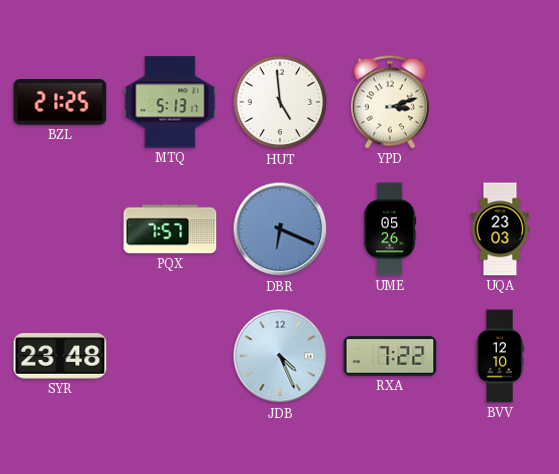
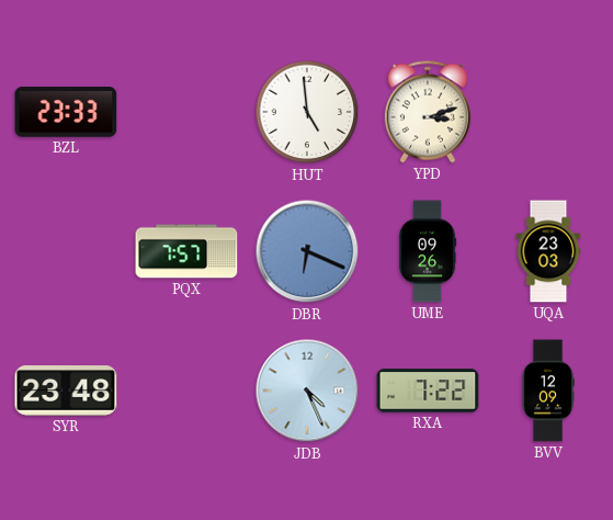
BZL: 21:25 -> 23:33 (66, 112)
MTQ: 5:13 -> none (170, 102)
UME: 05:26 -> 09:26 (428, 251)
BVV: 12:10 -> 12:09 (548, 391)
